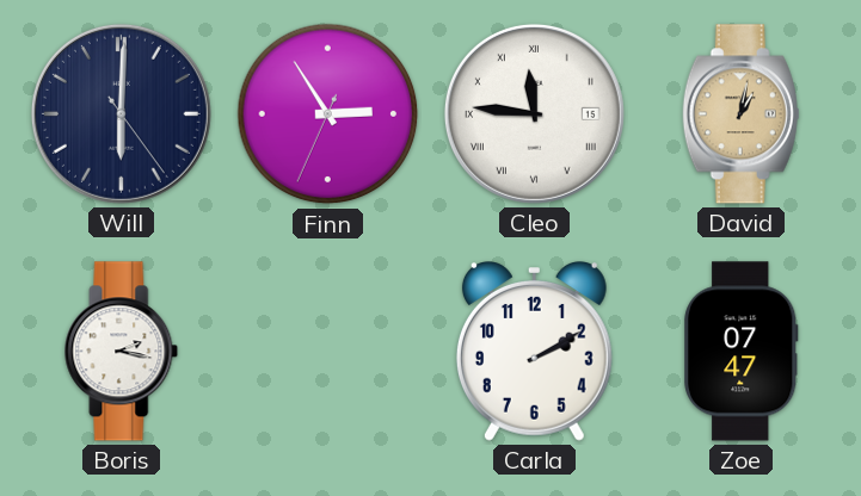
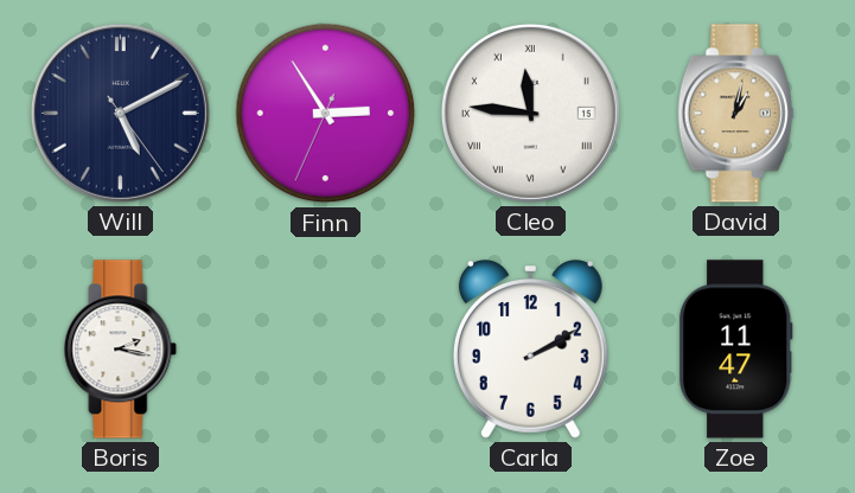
Will: 6:00 -> 5:10 (120, 113)
Zoe: 07:47 -> 11:47 (736, 350)
